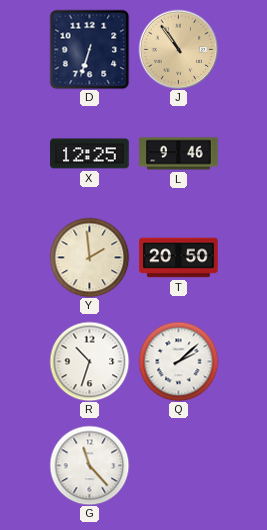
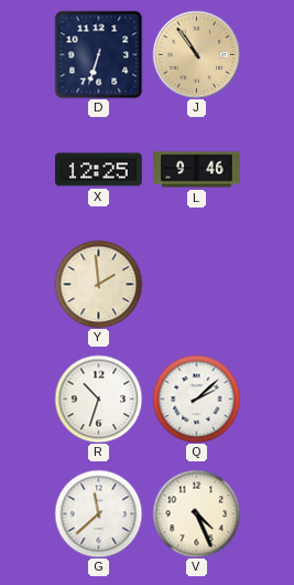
T: 20:50 -> none (179, 258)
G: 11:23 -> 11:38 (98, 513)
V: none -> 4:26 (196, 513)
